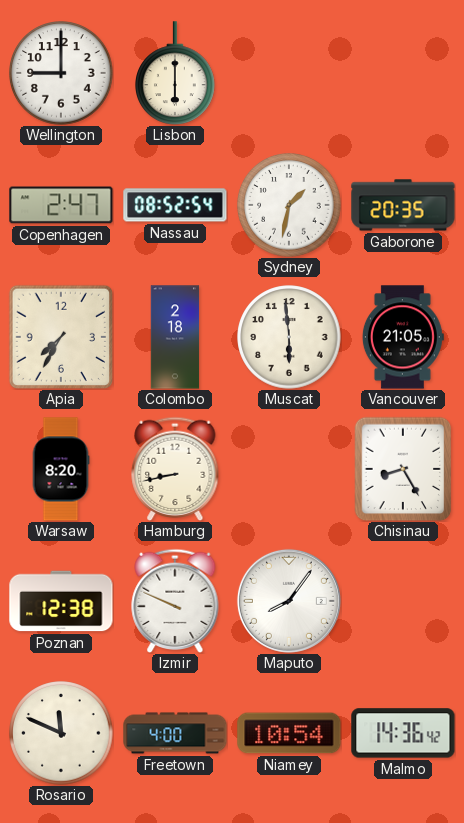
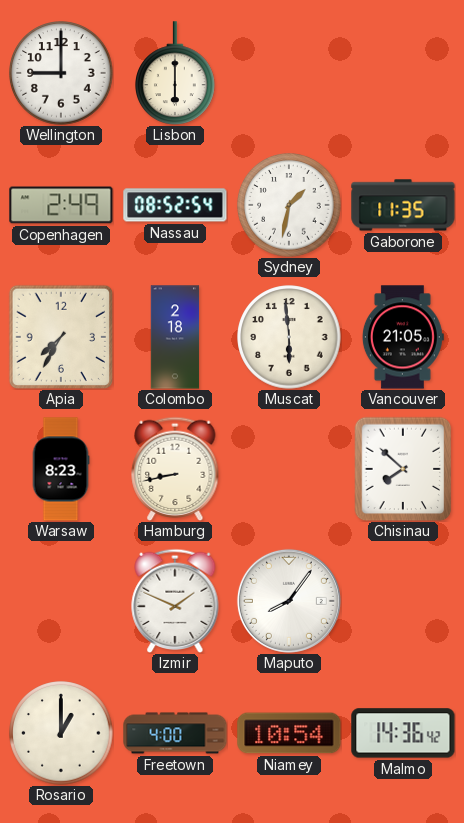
Copenhagen: 2:47 -> 2:49 (61, 205)
Gaborone: 20:35 -> 11:35 (403, 205)
Warsaw: 8:20 -> 8:23 (61, 469)
Chisinau: 8:25 -> 7:52 (403, 469)
Poznan: 12:38 -> none (61, 601)
Izmir: 9:49 -> 1:49 (175, 600)
Rosario: 11:49 -> 1:00 (61, 733)
